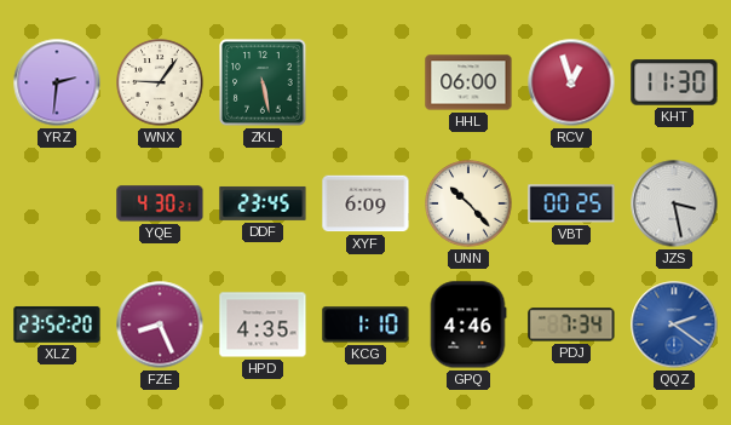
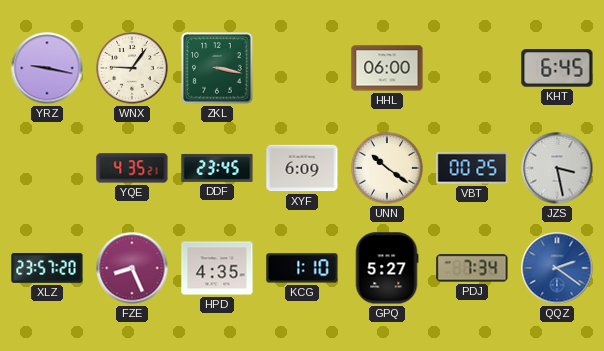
YRZ: 2:31 -> 9:17 (47, 68)
ZKL: 5:28 -> 3:17 (217, 68)
RCV: 12:57 -> none (571, 82)
KHT: 11:30 -> 6:45 (557, 68)
YQE: 4:30 -> 4:35 (132, 168)
UNN: 10:23 -> 10:21 (387, 168)
XLZ: 23:52 -> 23:57 (47, 268)
GPQ: 4:46 -> 5:27 (387, 268)
